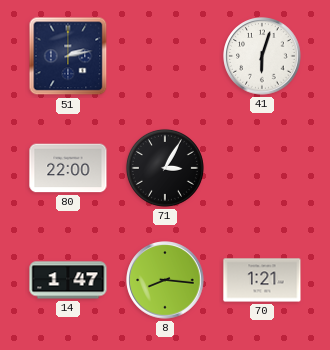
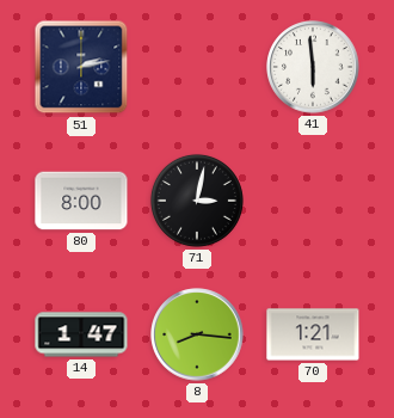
41: 6:03 -> 5:59 (313, 67)
80: 22:00 -> 8:00 (81, 201)
71: 3:05 -> 3:02 (197, 201)
